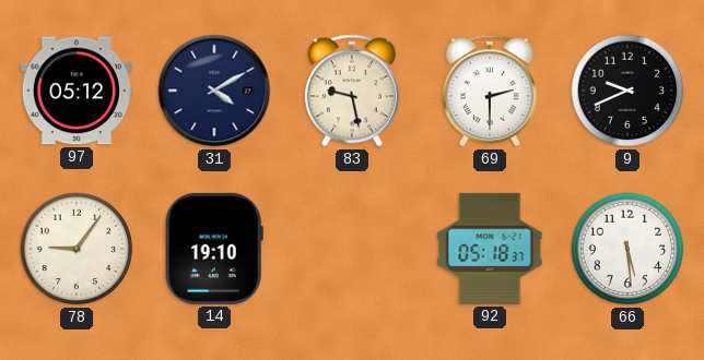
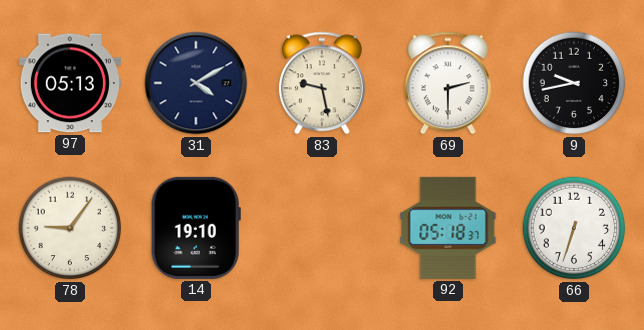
97: 05:12 -> 05:13 (70, 83)
9: 9:41 -> 9:43 (574, 83)
66: 5:29 -> 6:33 (574, 228)
